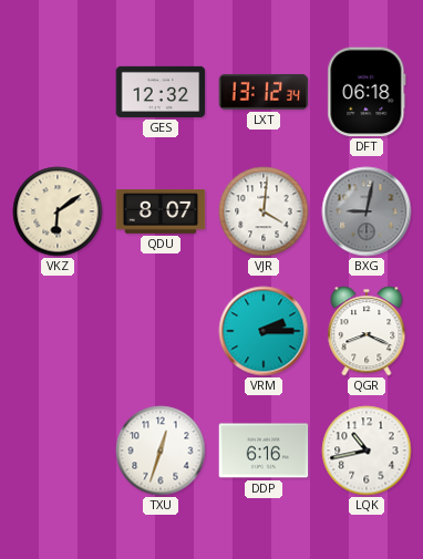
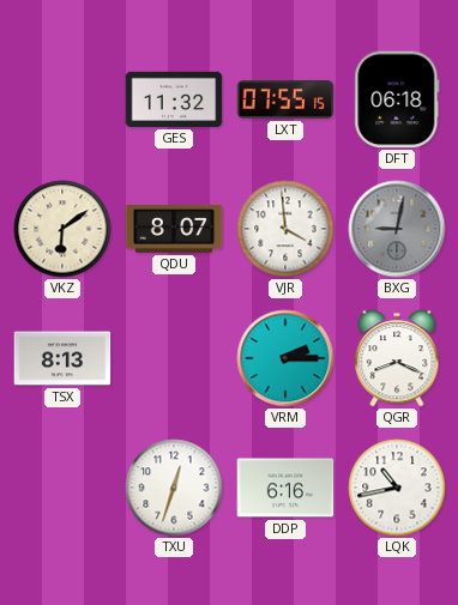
GES: 12:32 -> 11:32 (174, 99)
LXT: 13:12 -> 07:55 (285, 99)
VJR: 4:01 -> 3:59 (285, 229)
TSX: none -> 8:13 (62, 358)
